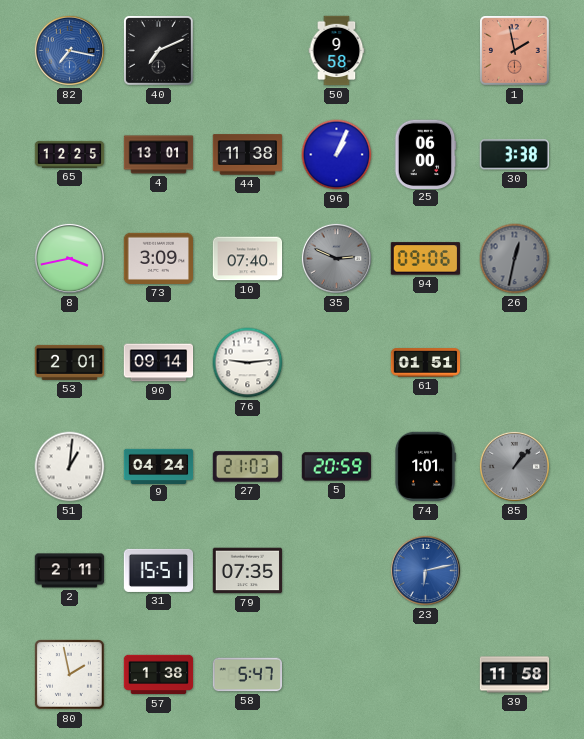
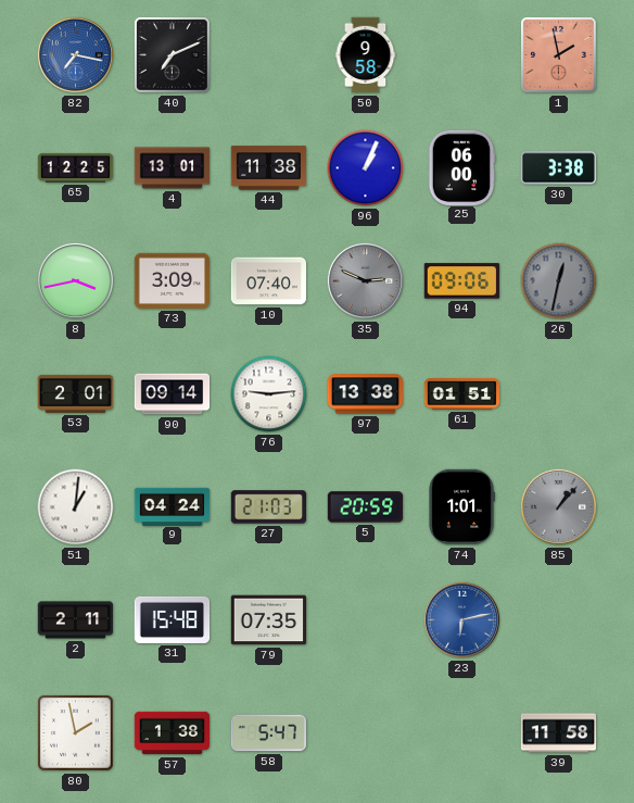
97: none -> 13:38 (366, 394)
31: 15:51 -> 15:48 (173, 619)
